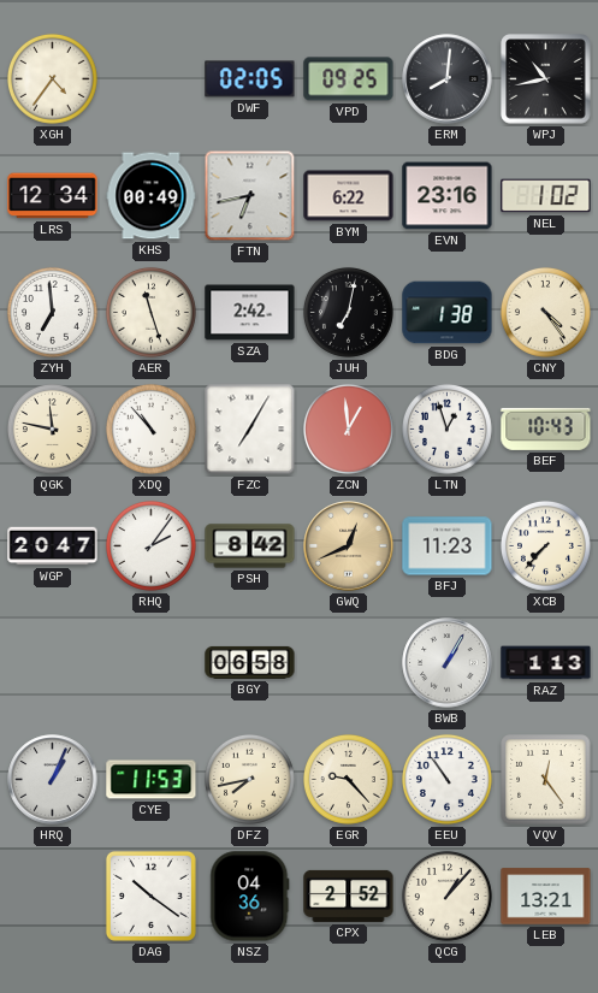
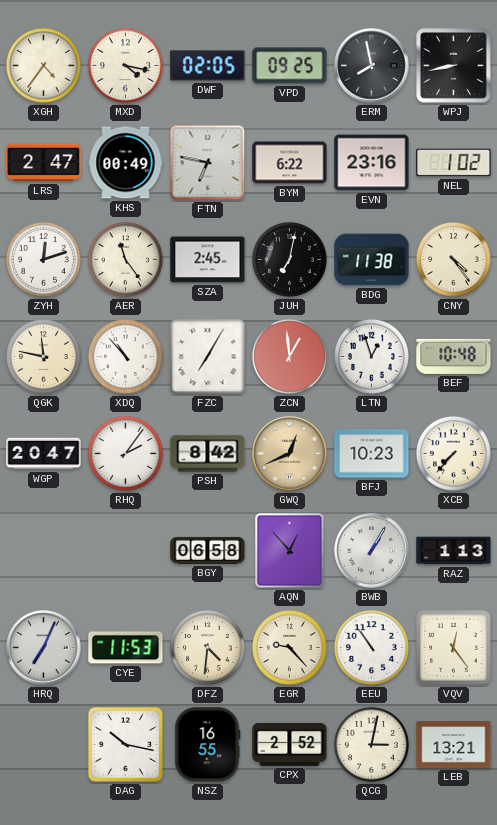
MXD: none -> 4:17 (125, 65)
ERM: 8:01 -> 7:58 (372, 66)
WPJ: 10:43 -> 8:43 (454, 66)
LRS: 12:34 -> 2:47 (44, 163)
FTN: 6:43 -> 6:47 (208, 163)
ZYH: 6:59 -> 12:12 (43, 259)
AER: 11:27 -> 11:24 (125, 259)
SZA: 2:42 -> 2:45 (208, 260)
BDG: 1:38 -> 11:38 (372, 260)
BEF: 10:43 -> 10:48 (454, 356)
BFJ: 11:23 -> 10:23 (372, 454)
AQN: none -> 12:53 (290, 551)
HRQ: 1:04 -> 7:04 (44, 648)
DFZ: 7:43 -> 4:31 (207, 647)
DAG: 10:21 -> 10:17 (125, 744)
NSZ: 04:36 -> 16:55 (208, 745)
QCG: 1:07 -> 3:02 (371, 744)
